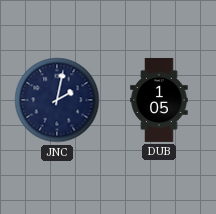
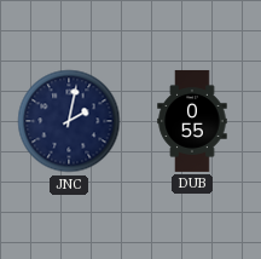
DUB: 1:05 -> 0:55 (192, 121)
